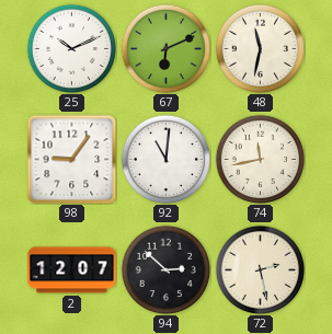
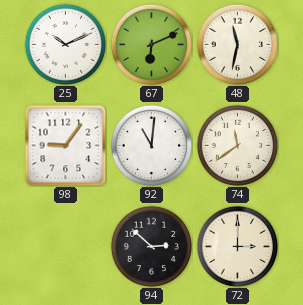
74: 11:43 -> 11:39 (237, 145)
2: 12:07 -> none (72, 270)
72: 2:28 -> 3:00 (237, 246)
